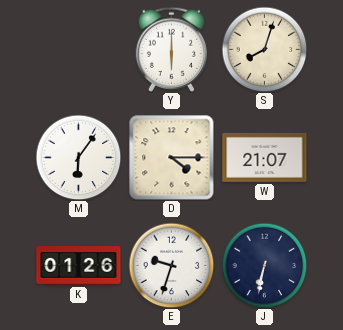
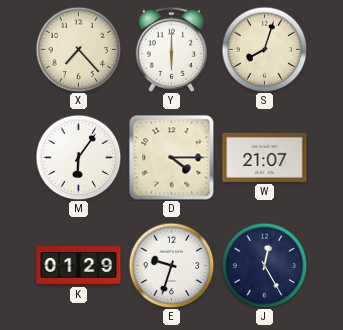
X: none -> 7:23 (78, 49)
K: 01:26 -> 01:29 (79, 266)
J: 6:32 -> 12:25 (264, 265)
